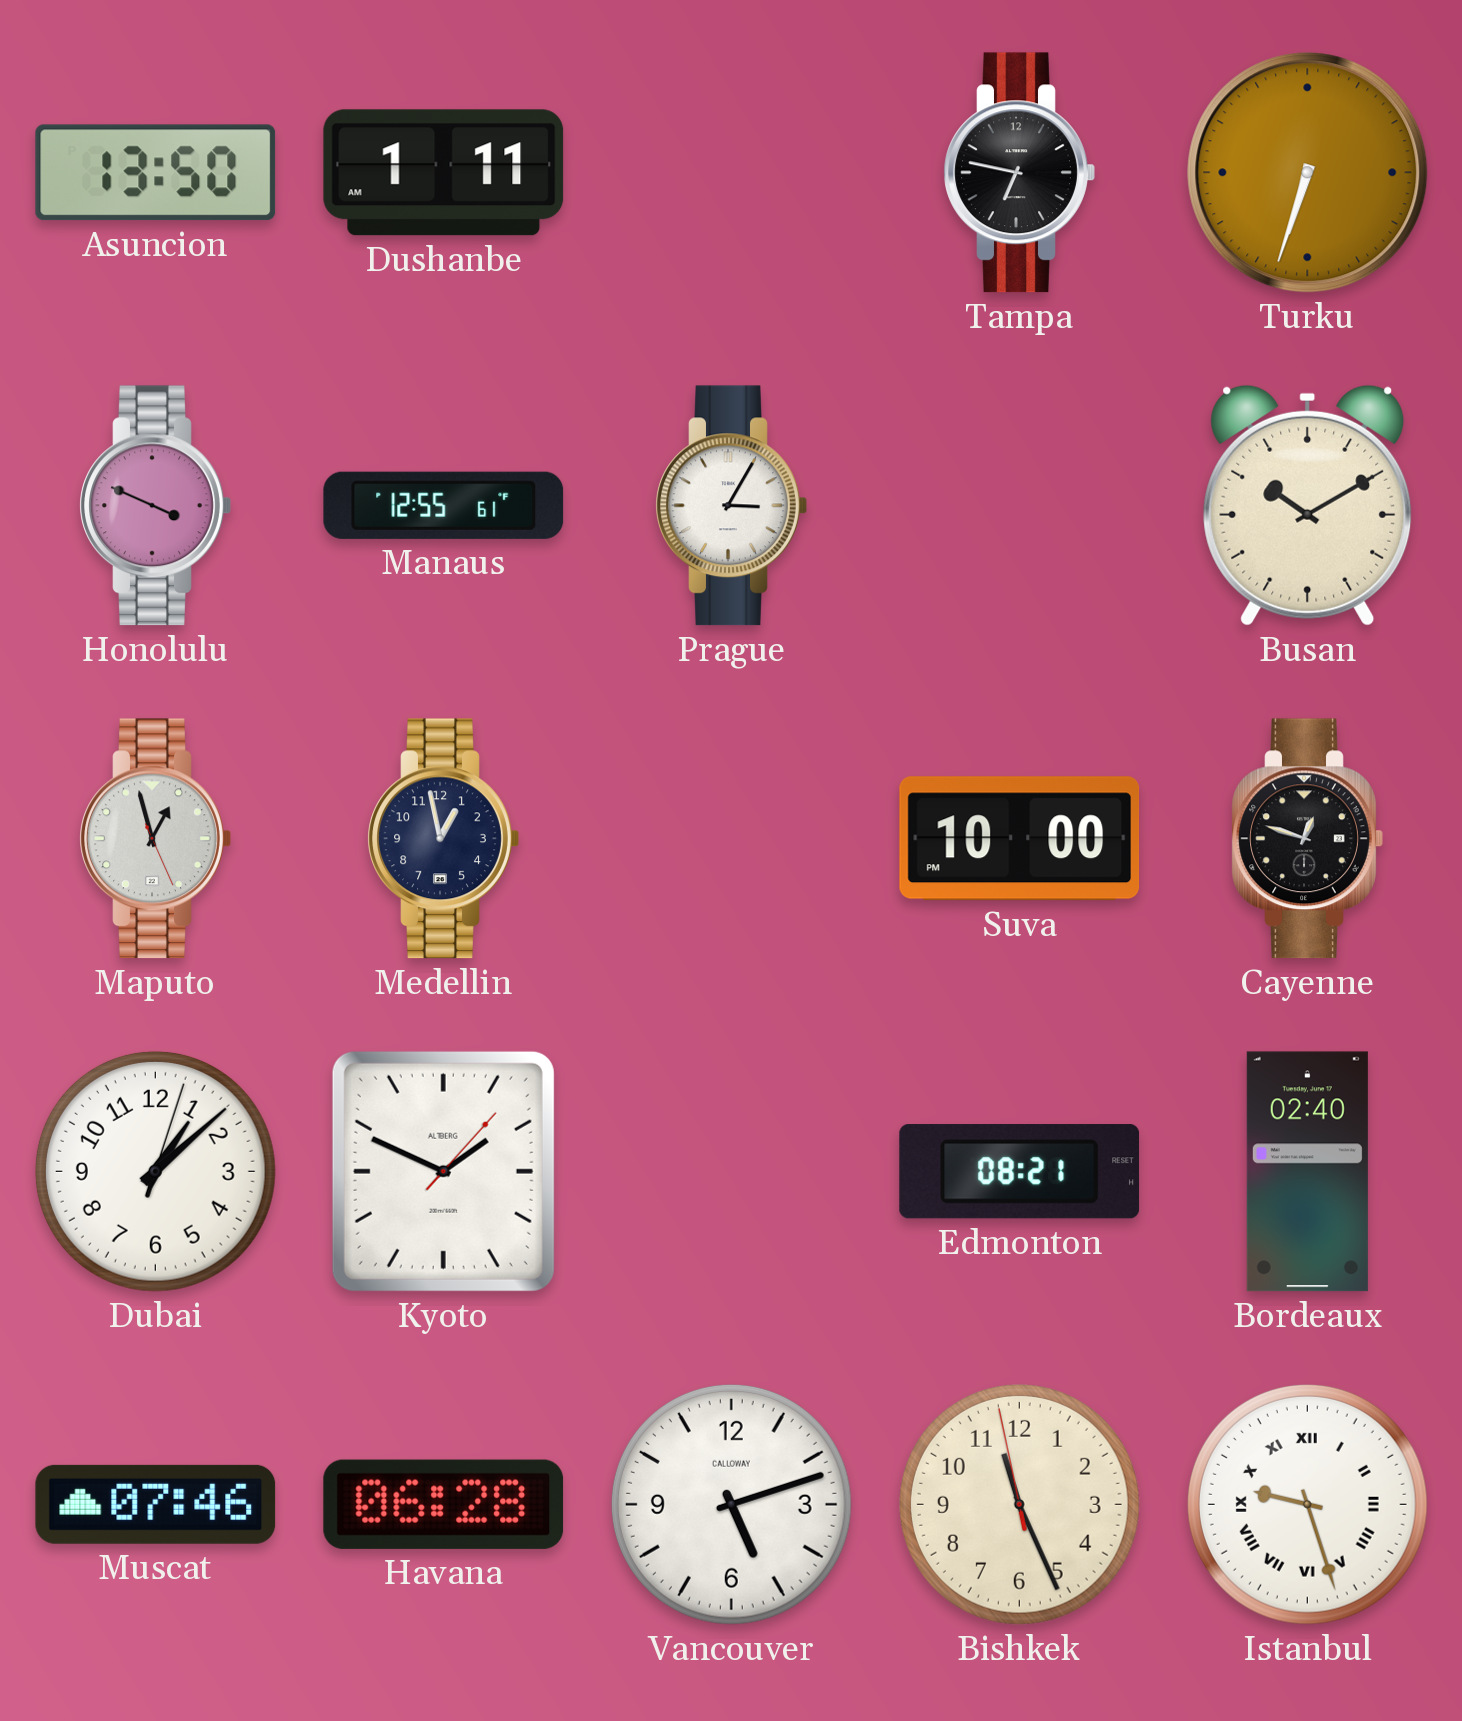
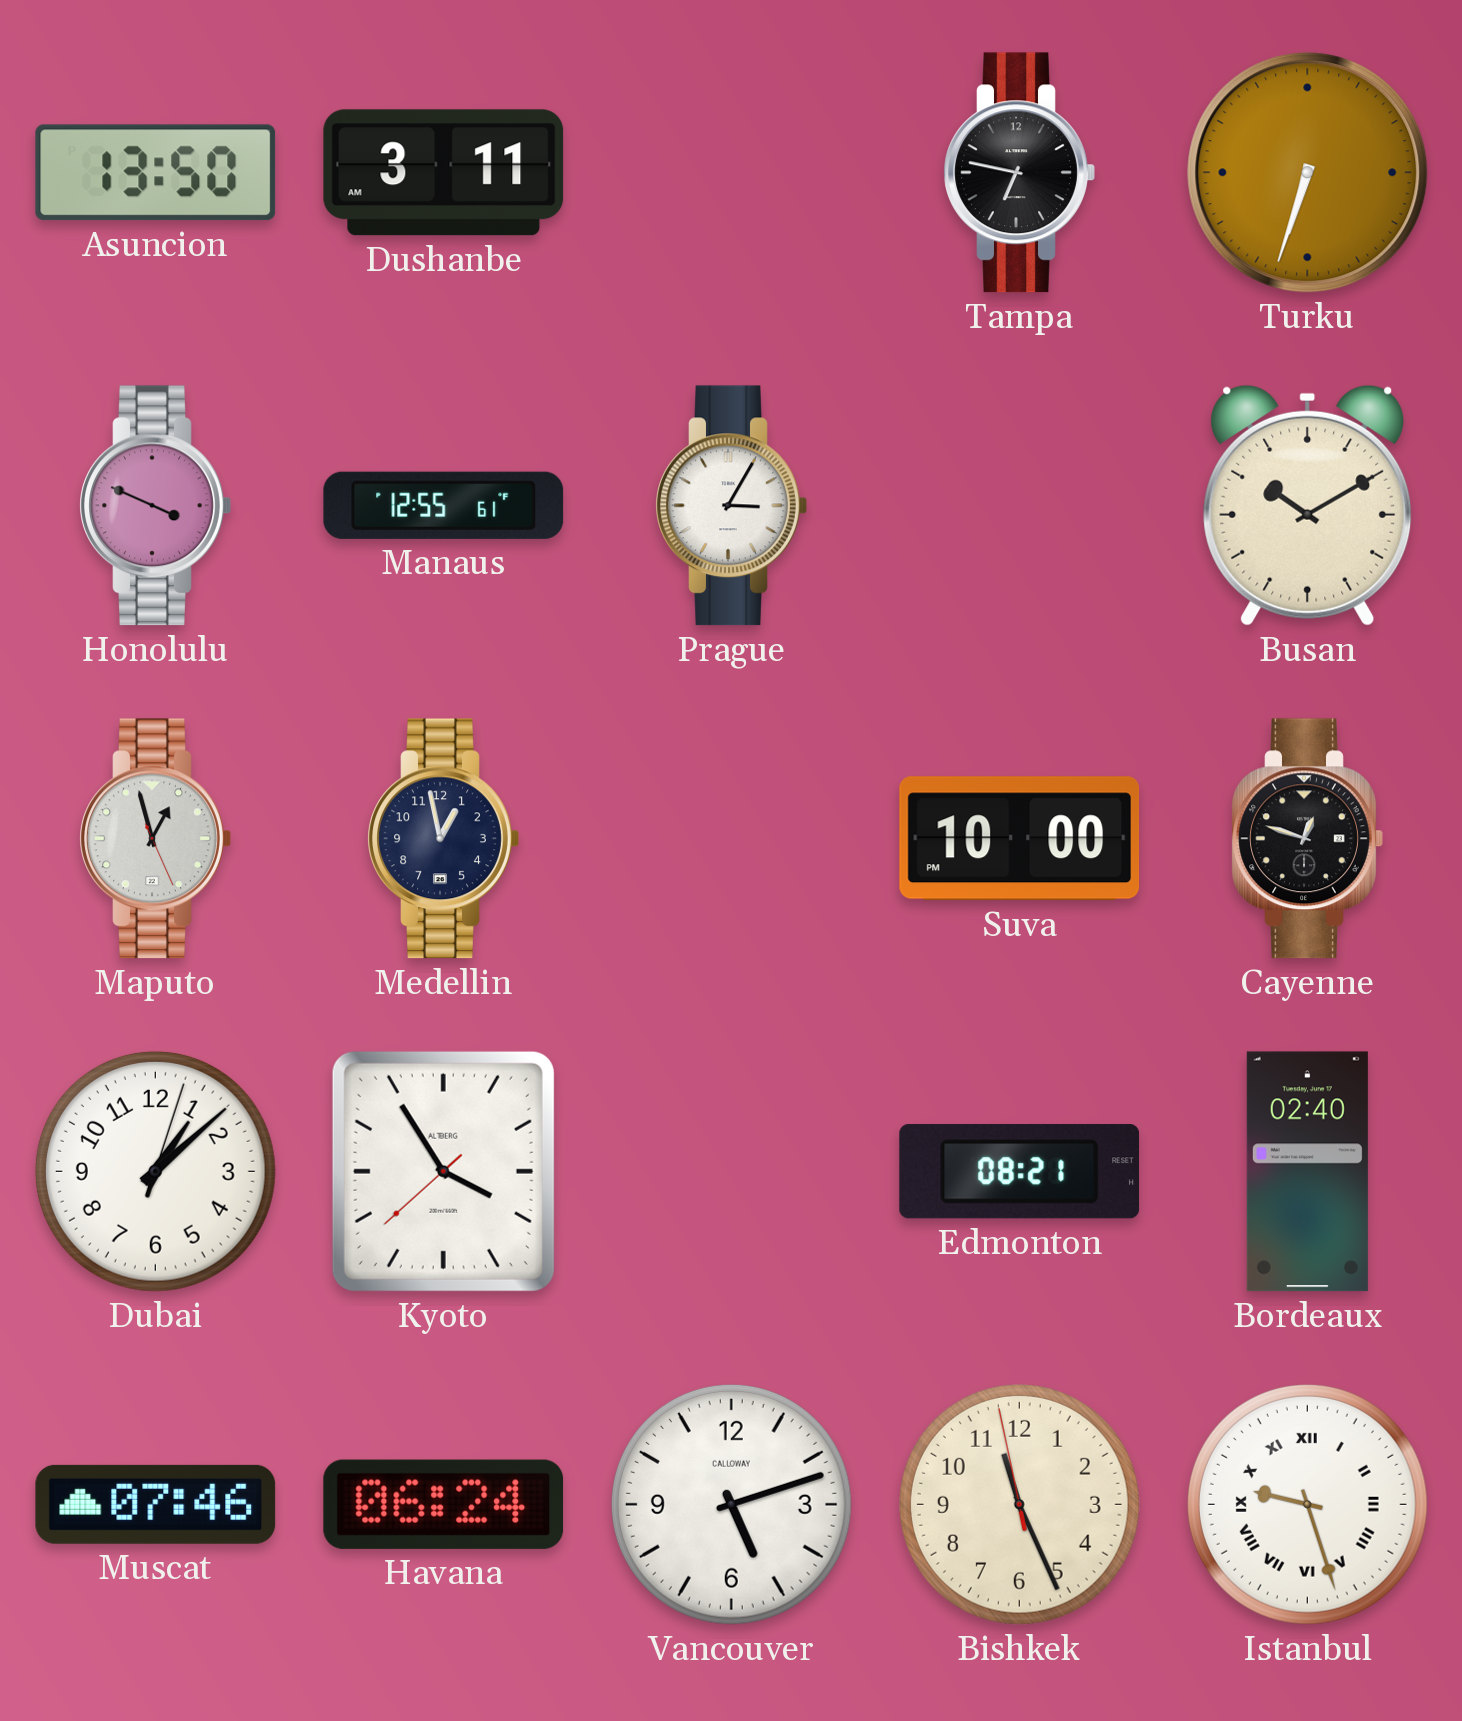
Dushanbe: 1:11 -> 3:11 (444, 173)
Kyoto: 1:49 -> 3:54 (443, 1171)
Havana: 06:28 -> 06:24 (444, 1504)
